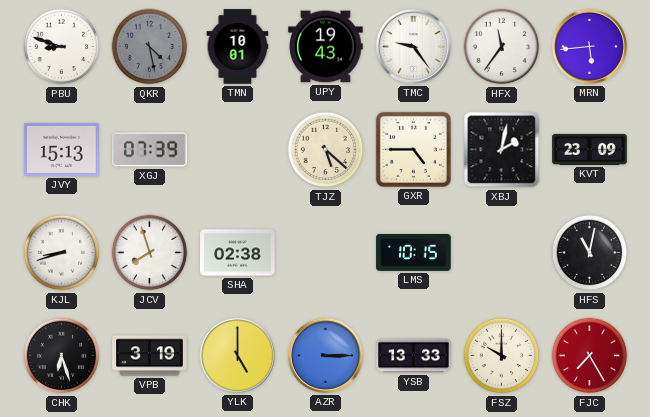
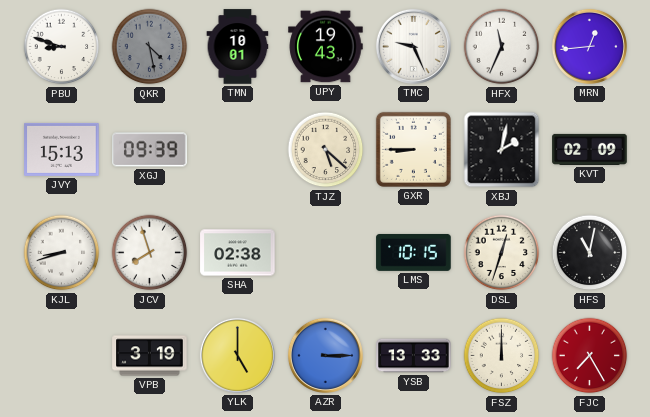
TMC: 9:24 -> 9:26 (413, 46)
HFX: 11:36 -> 11:34 (502, 47)
MRN: 5:44 -> 12:44 (589, 46)
XGJ: 07:39 -> 09:39 (150, 150)
GXR: 4:45 -> 8:45 (413, 149)
KVT: 23:09 -> 02:09 (590, 149)
DSL: none -> 12:33 (502, 253)
CHK: 6:27 -> none (62, 356)
FSZ: 10:00 -> 12:00 (502, 356)
